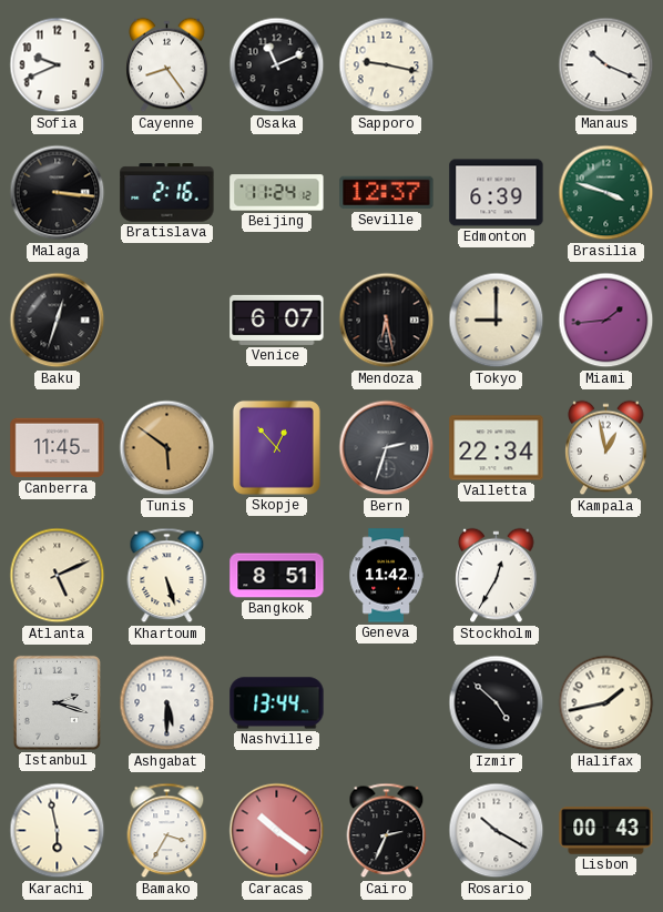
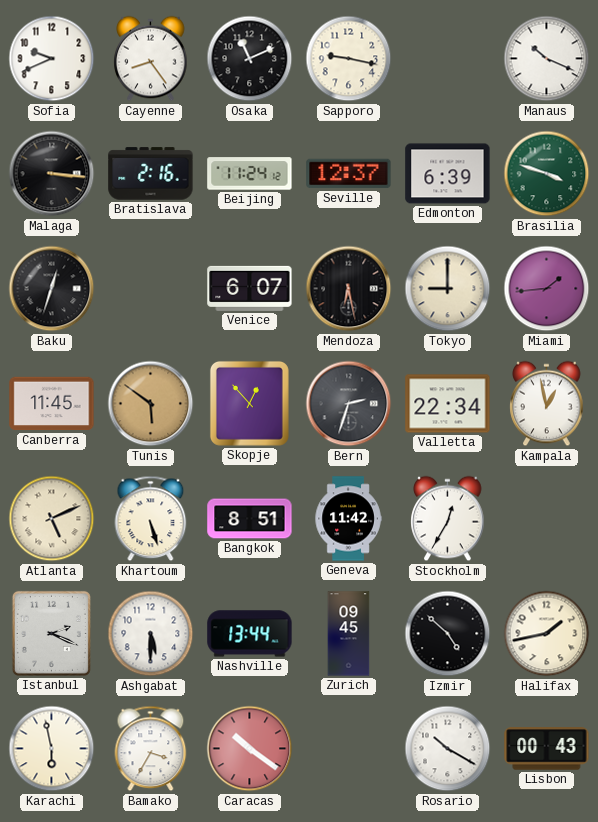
Istanbul: 2:18 -> 2:19 (51, 633)
Zurich: none -> 09:45 (349, 634)
Cairo: 2:34 -> none (387, 831)
